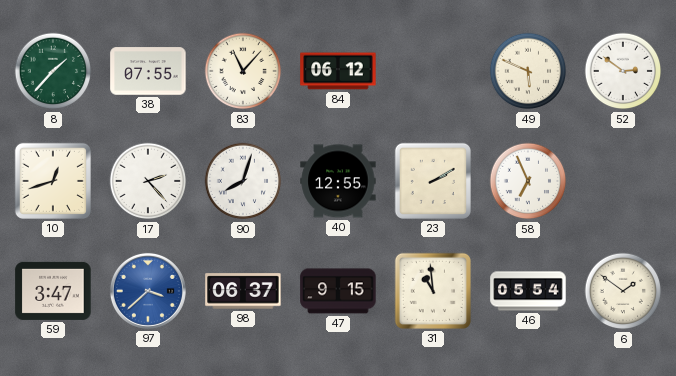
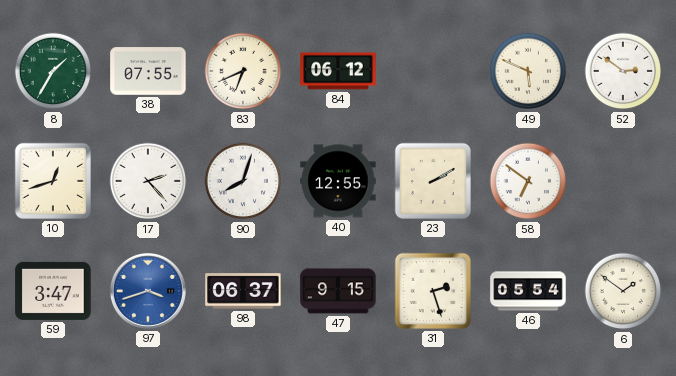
8: 1:37 -> 1:35 (53, 71)
83: 11:07 -> 6:41 (243, 71)
58: 6:56 -> 6:51 (528, 181)
97: 3:38 -> 3:42 (148, 291)
31: 10:59 -> 2:27 (433, 291)
